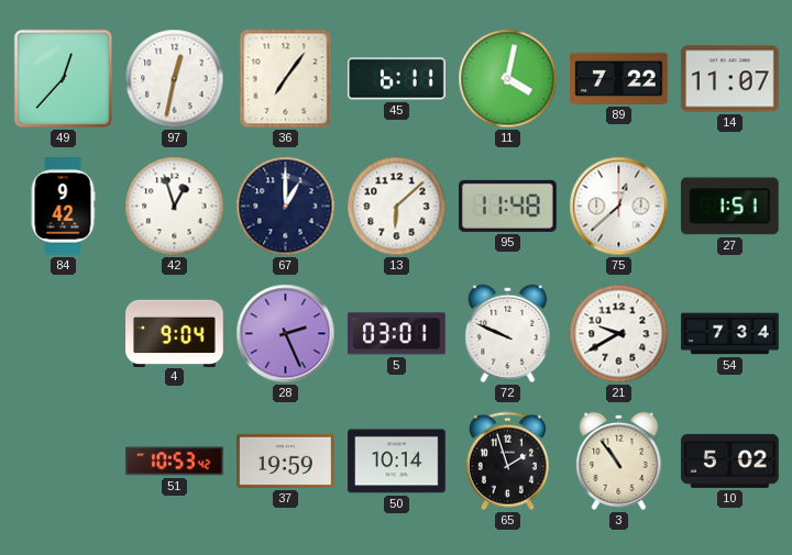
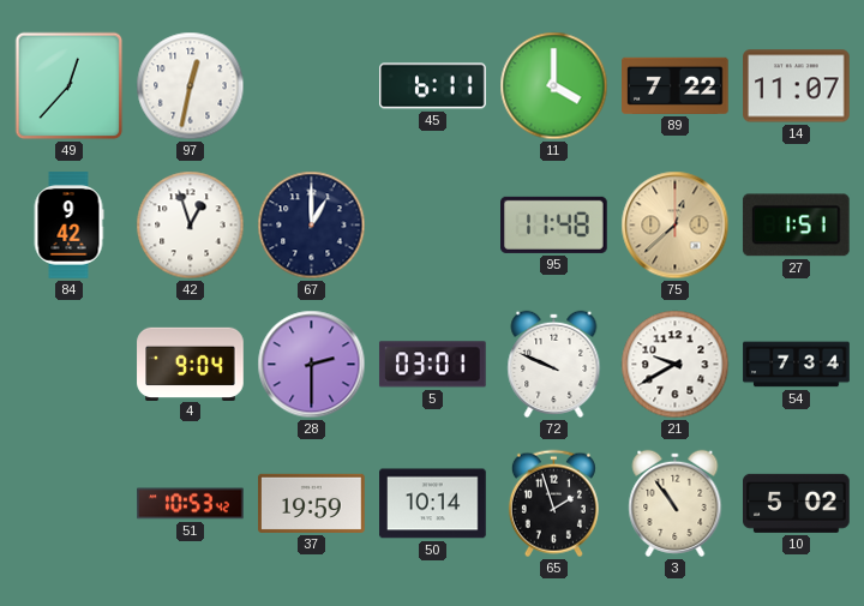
36: 7:06 -> none (286, 79)
11: 4:02 -> 4:00 (554, 86)
13: 6:08 -> none (397, 207)
75 dial: white -> champagne (676, 226)
28: 2:26 -> 2:30 (312, 365)
